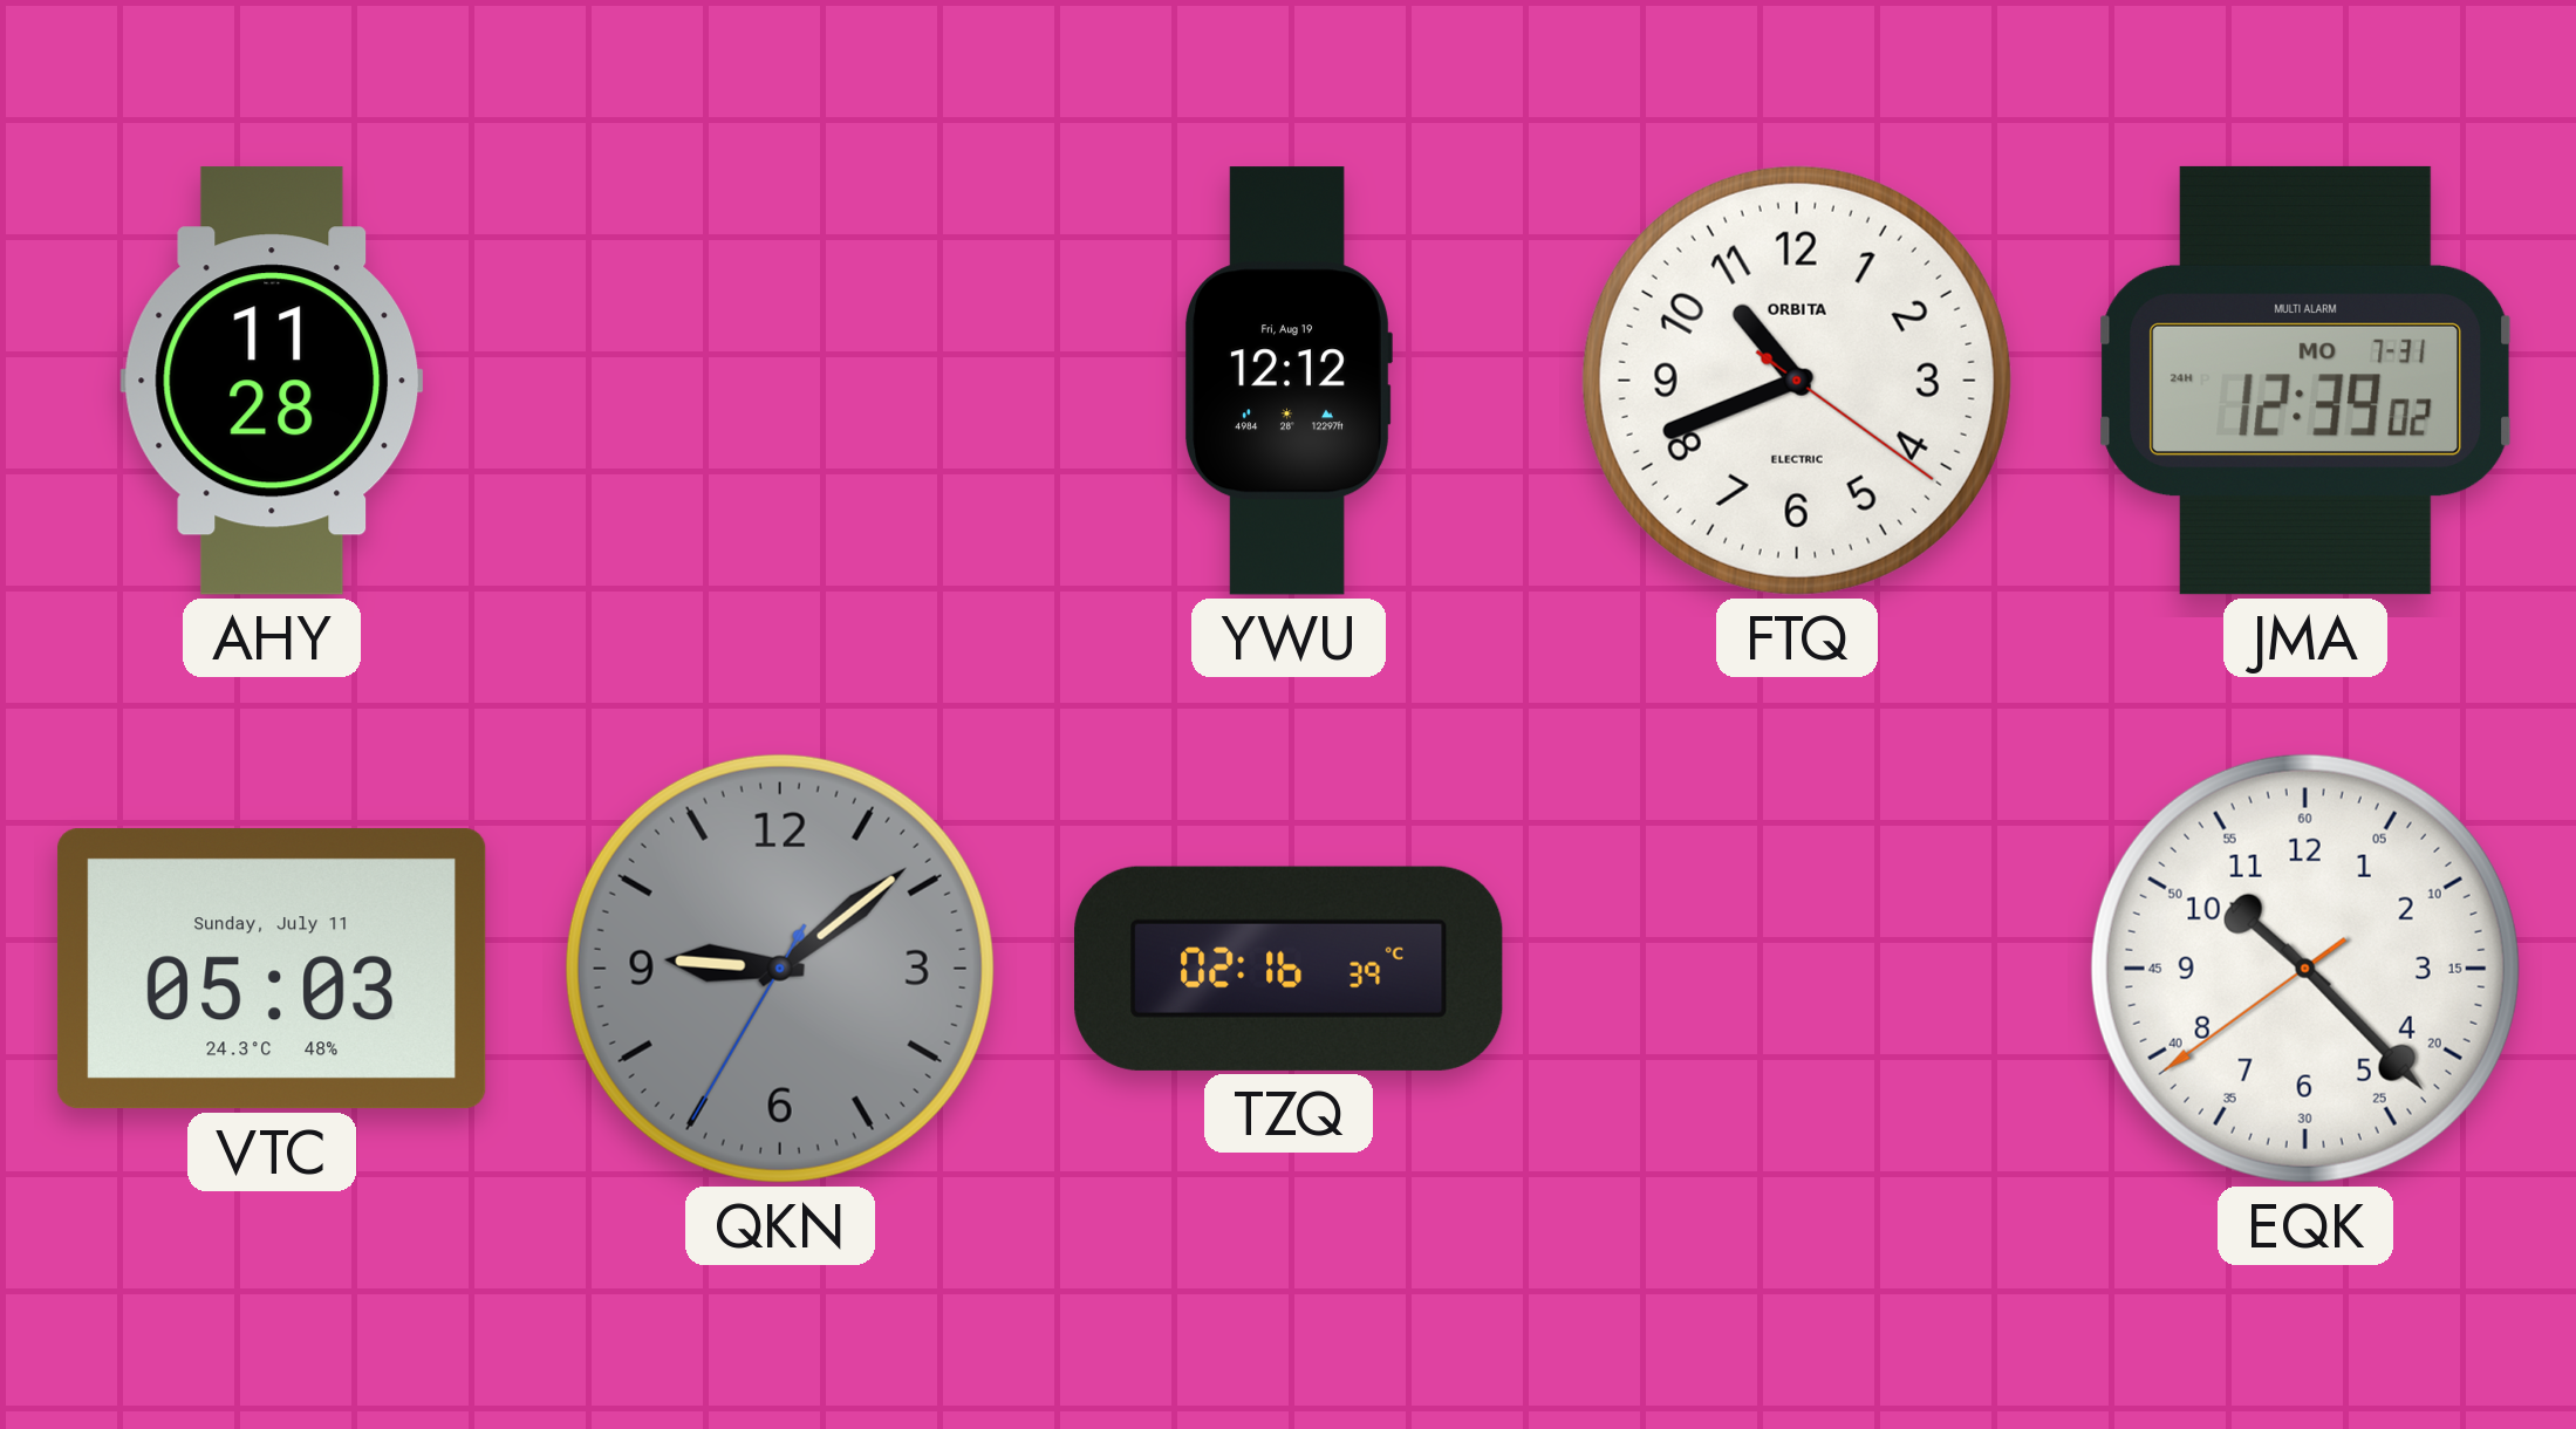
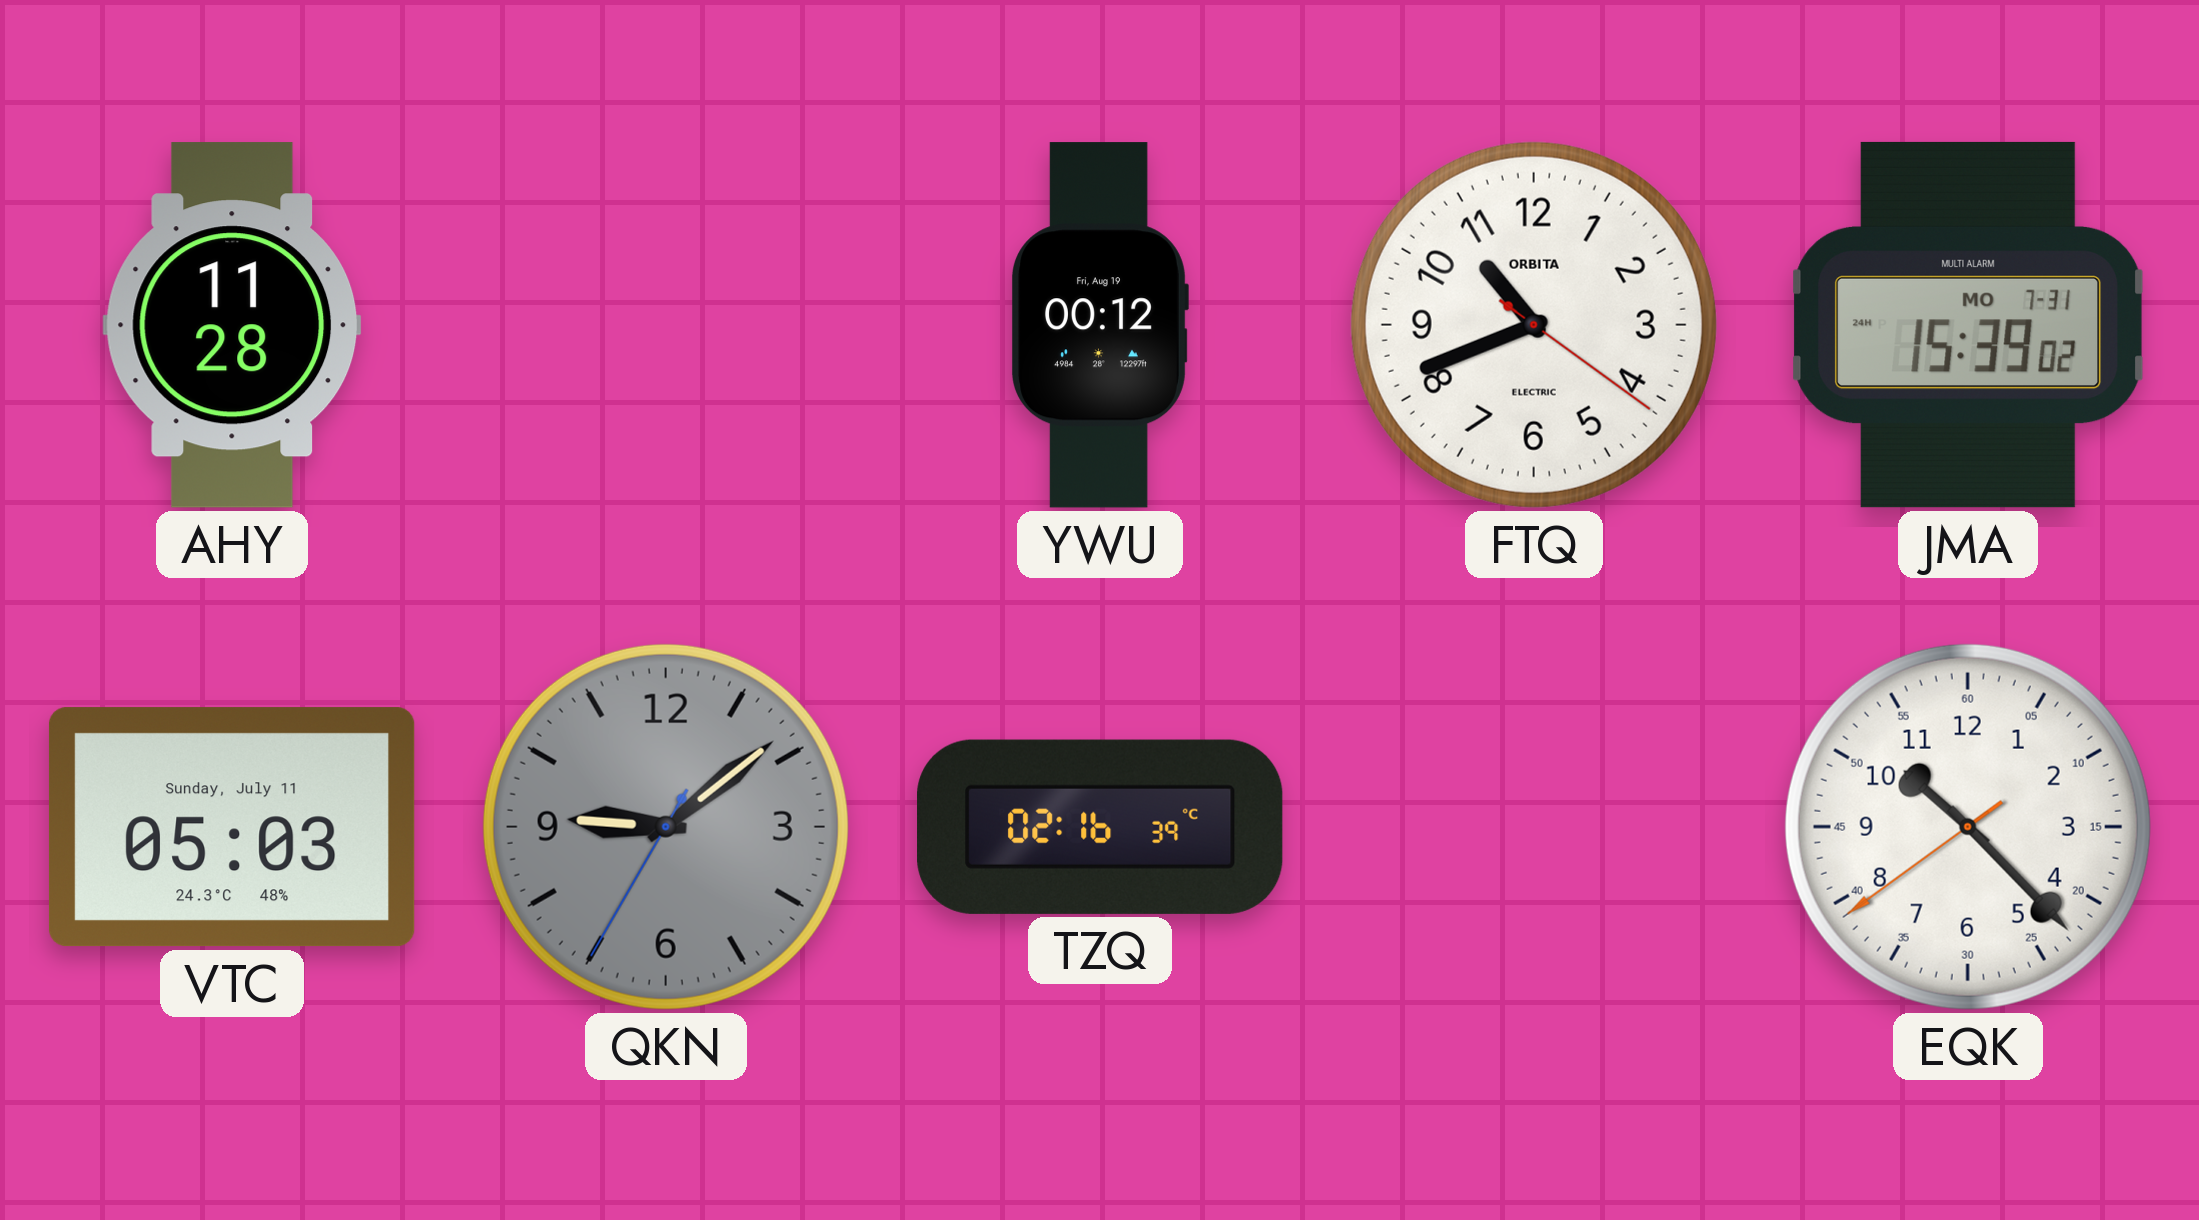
YWU: 12:12 -> 00:12 (1100, 325)
JMA: 12:39 -> 15:39 (1968, 325)
